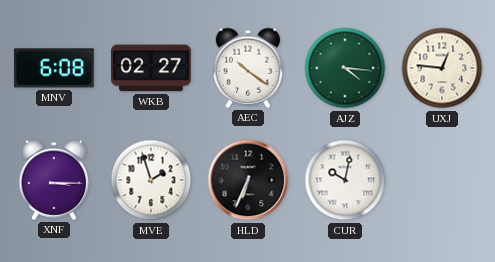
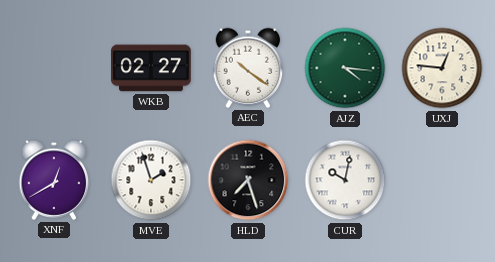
MNV: 6:08 -> none (55, 68)
XNF: 3:15 -> 12:40 (54, 180)
HLD: 6:34 -> 7:27 (248, 180)
